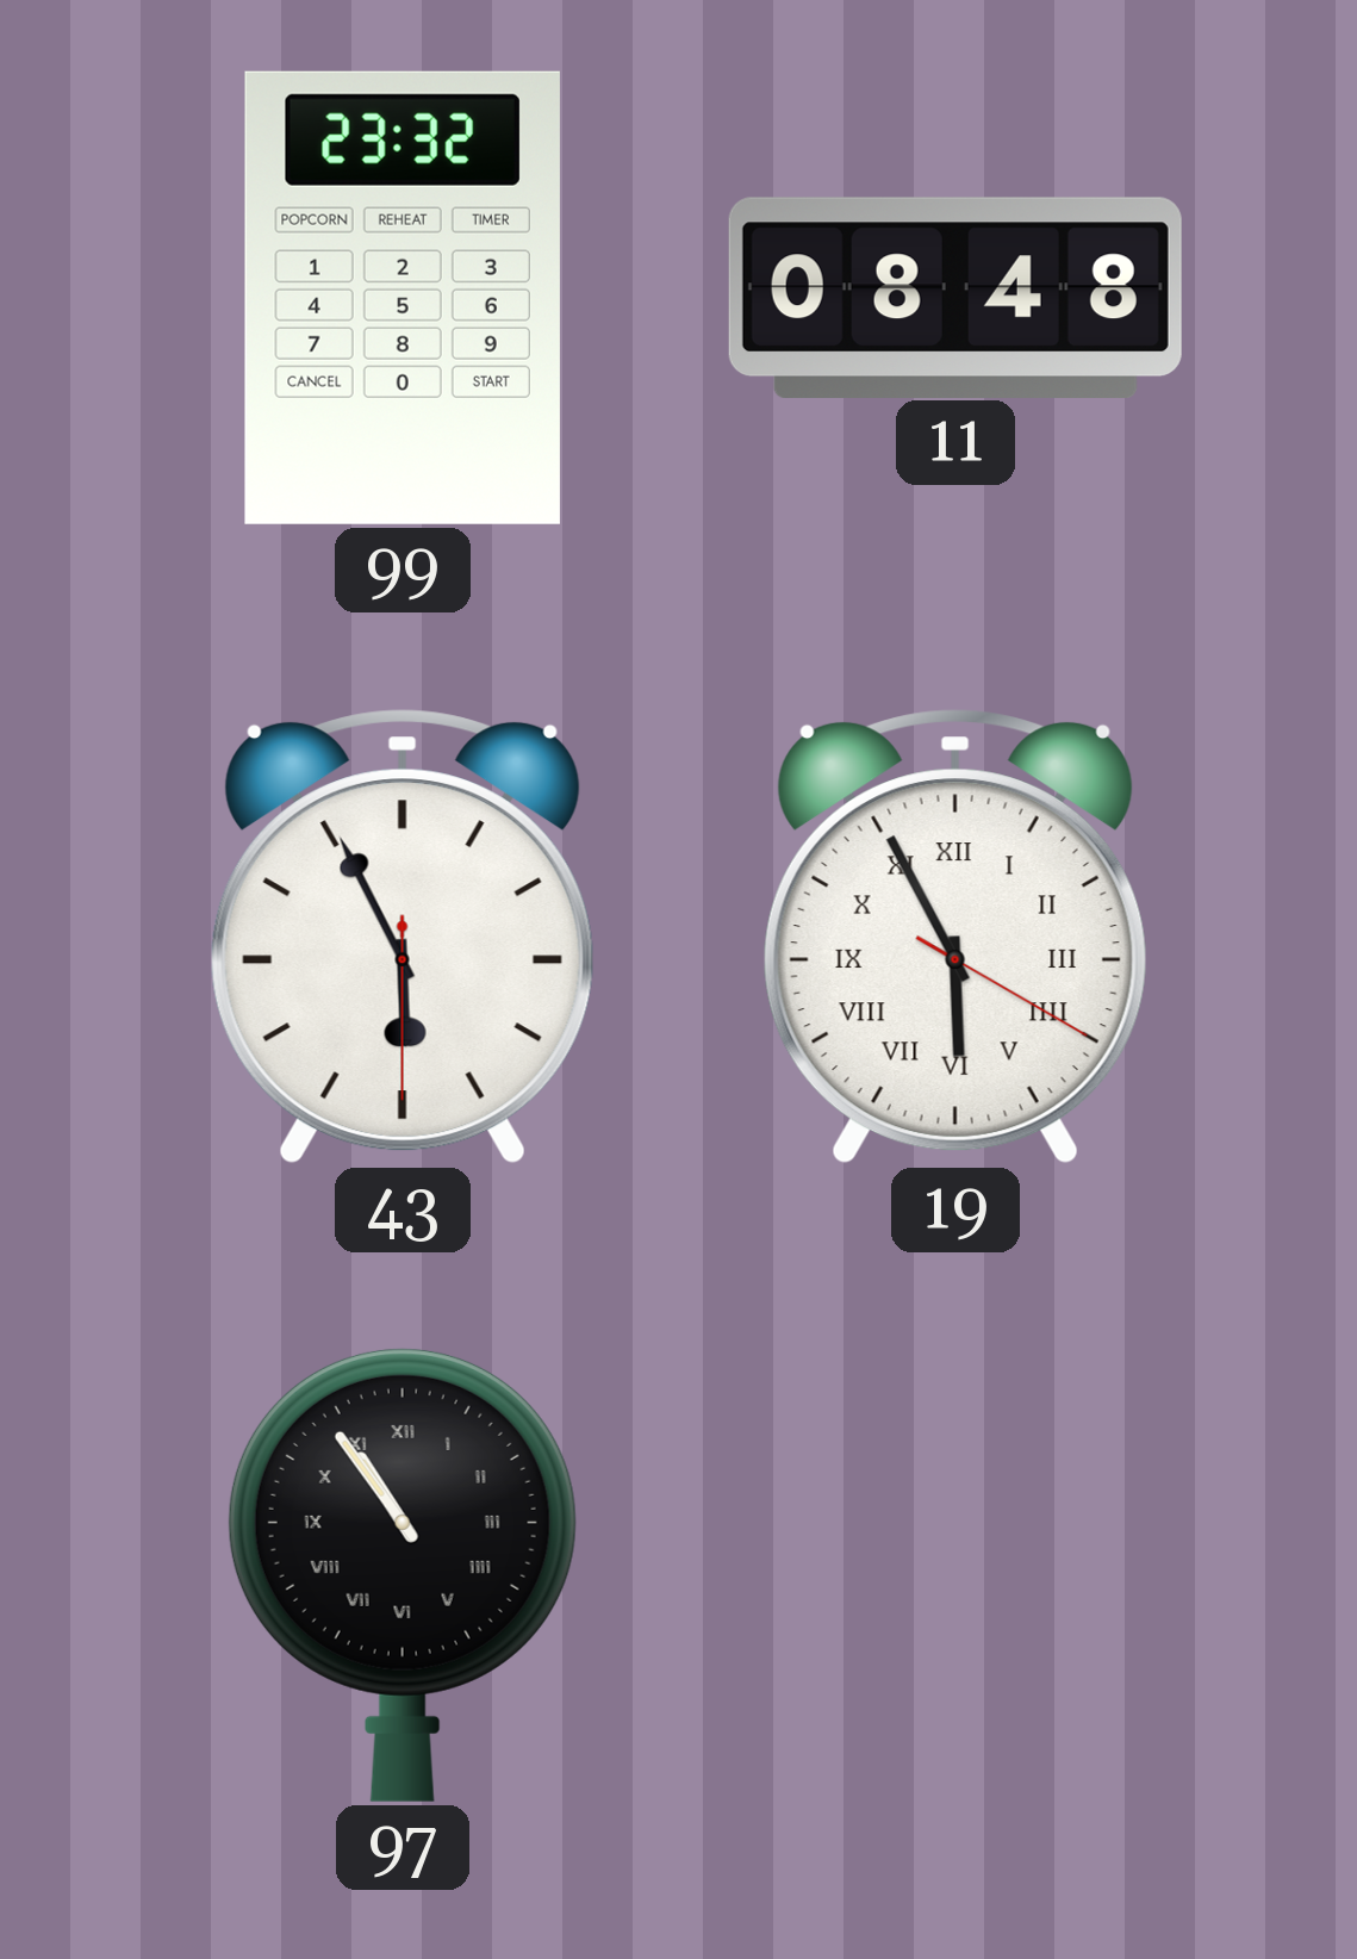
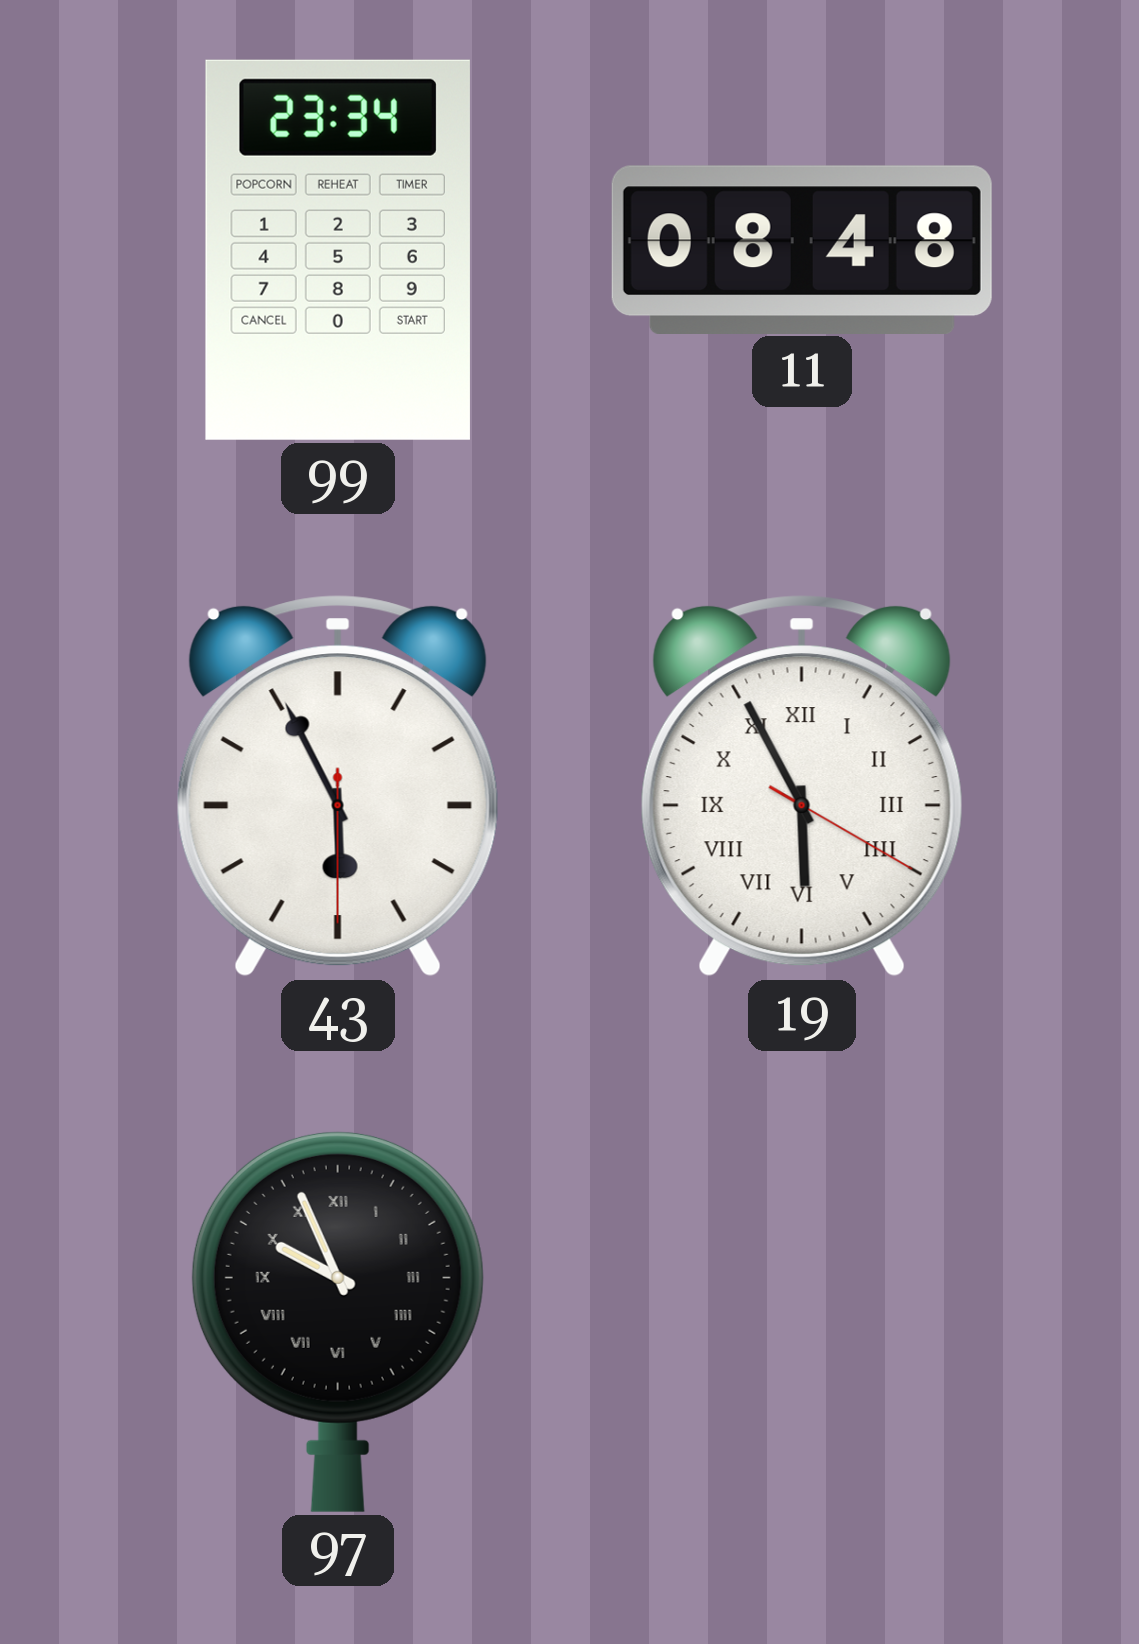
99: 23:32 -> 23:34 (338, 250)
97: 10:54 -> 9:56 (338, 1321)
